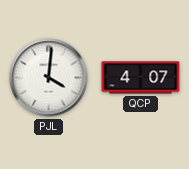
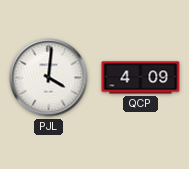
QCP: 4:07 -> 4:09 (141, 78)
